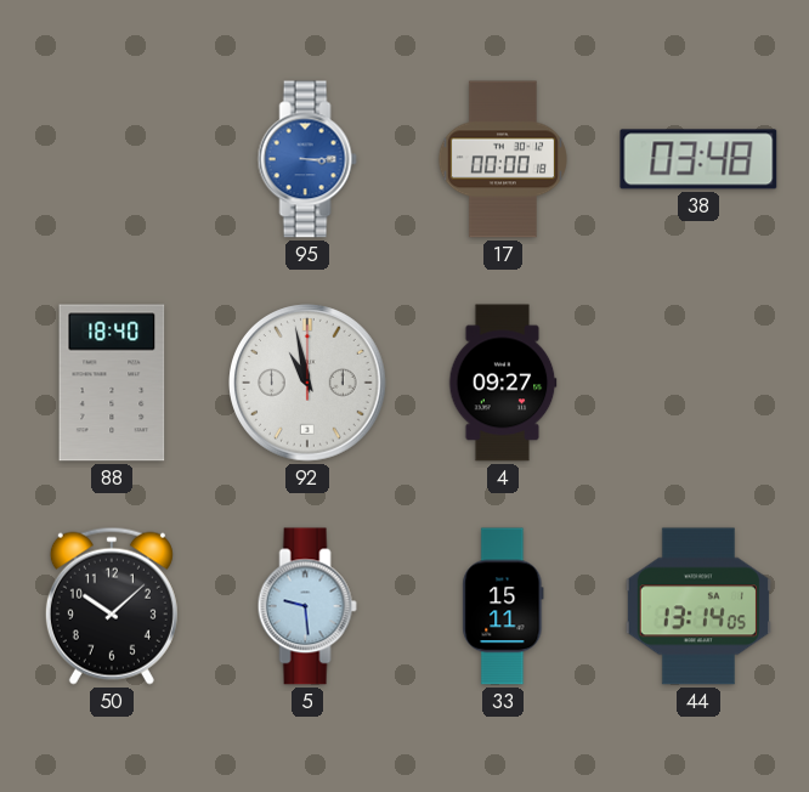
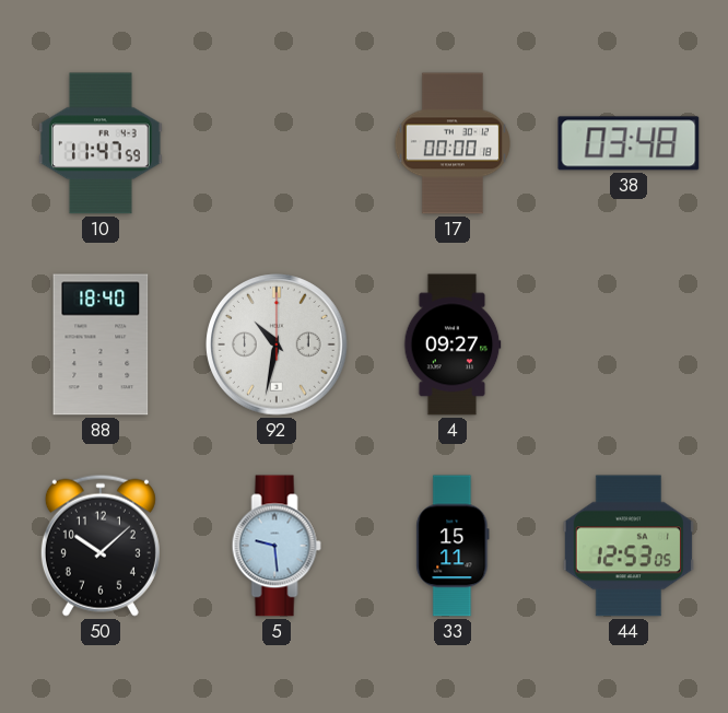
10: none -> 11:47 (102, 143)
95: 3:15 -> none (307, 159)
92: 10:58 -> 10:32 (277, 344)
44: 13:14 -> 12:53 (629, 546)
